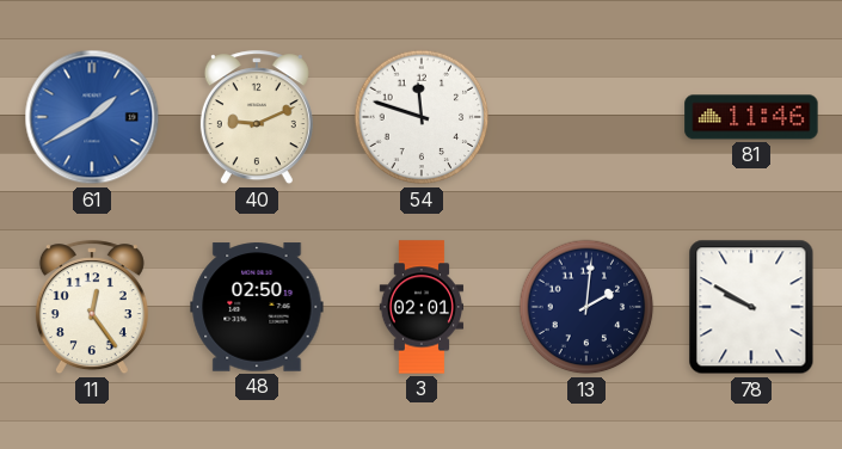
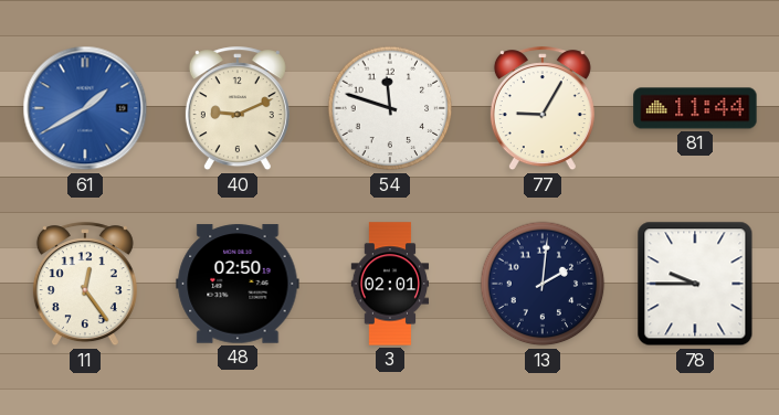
77: none -> 9:05 (543, 109)
81: 11:46 -> 11:44 (695, 108)
78: 9:50 -> 9:45 (695, 284)
